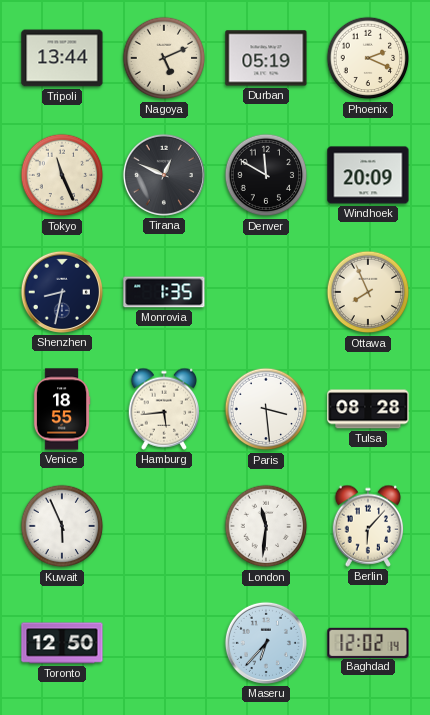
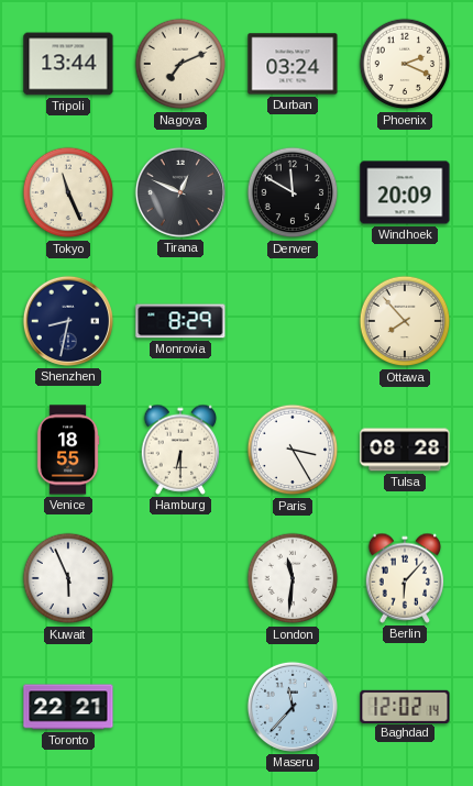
Nagoya: 5:11 -> 7:11 (180, 64)
Durban: 05:19 -> 03:24 (293, 64)
Monrovia: 1:35 -> 8:29 (180, 321)
Ottawa: 7:56 -> 7:53 (405, 321)
Hamburg: 5:44 -> 6:30 (180, 450)
Paris: 3:29 -> 3:25 (293, 450)
Toronto: 12:50 -> 22:21 (68, 707)
Maseru: 6:37 -> 11:37 (293, 707)
